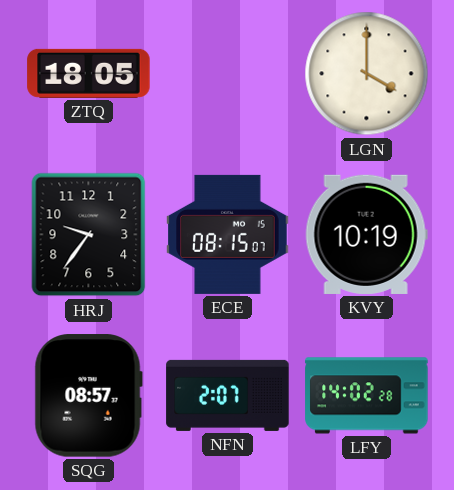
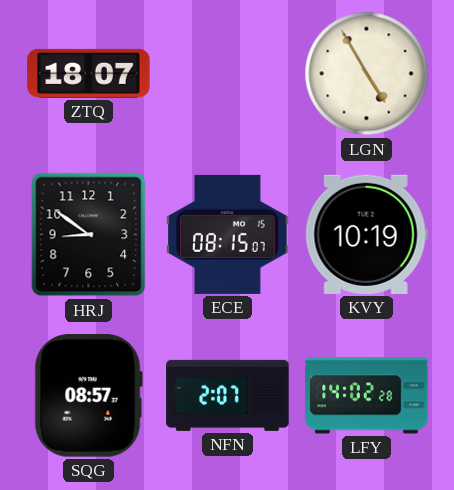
ZTQ: 18:05 -> 18:07 (89, 73)
LGN: 4:00 -> 4:55 (367, 74)
HRJ: 9:36 -> 8:51 (89, 235)
